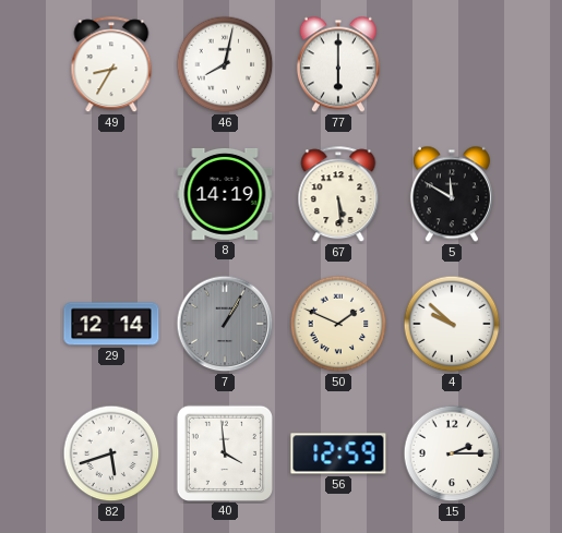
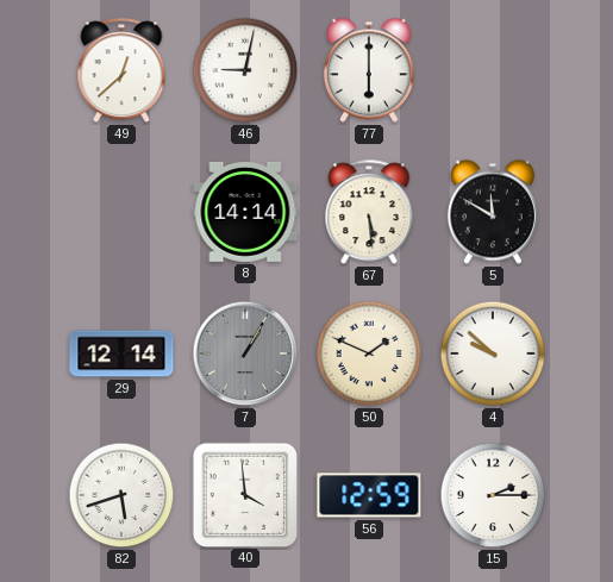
49: 8:35 -> 12:38 (121, 71)
46: 8:02 -> 9:02 (245, 70)
8: 14:19 -> 14:14 (245, 212)
